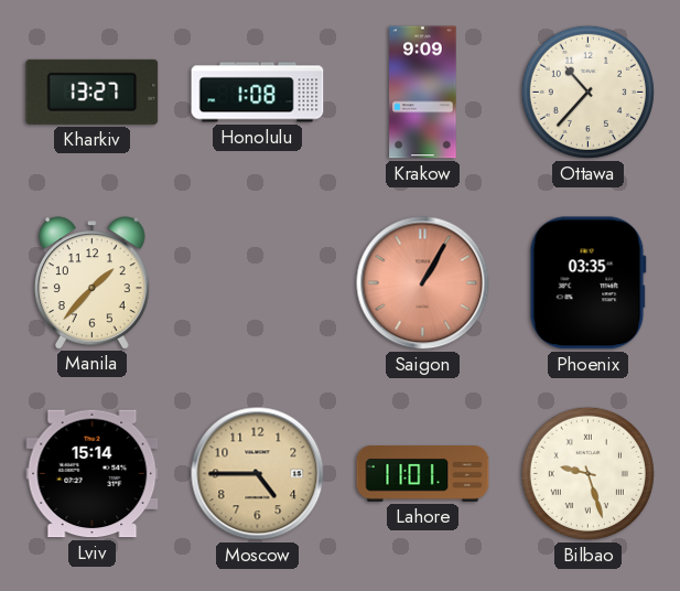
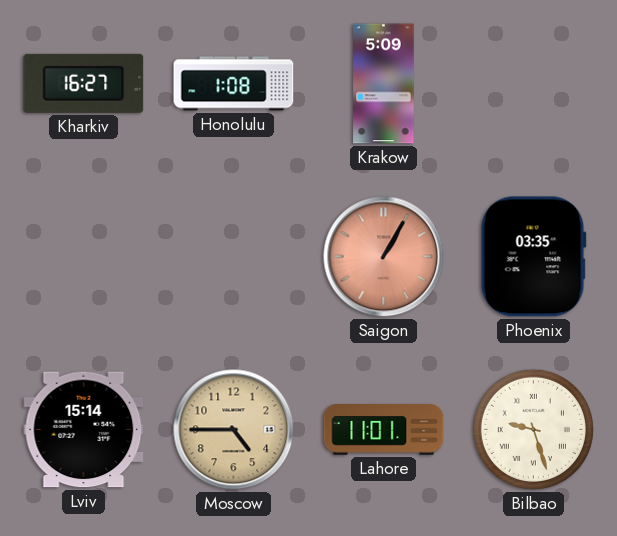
Kharkiv: 13:27 -> 16:27 (84, 83)
Krakow: 9:09 -> 5:09 (384, 84)
Ottawa: 10:37 -> none (587, 92)
Manila: 1:37 -> none (91, 282)
